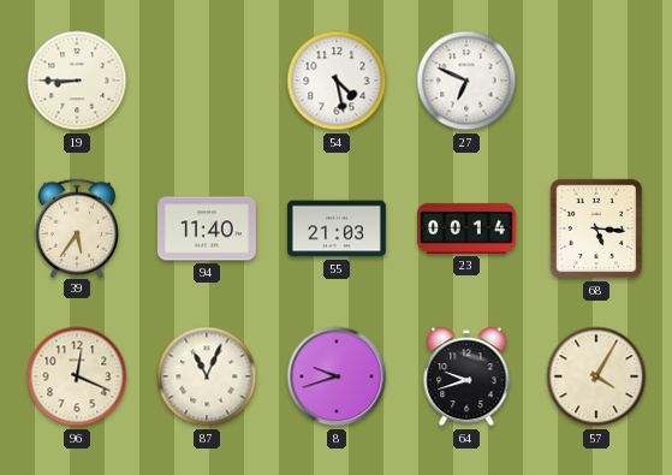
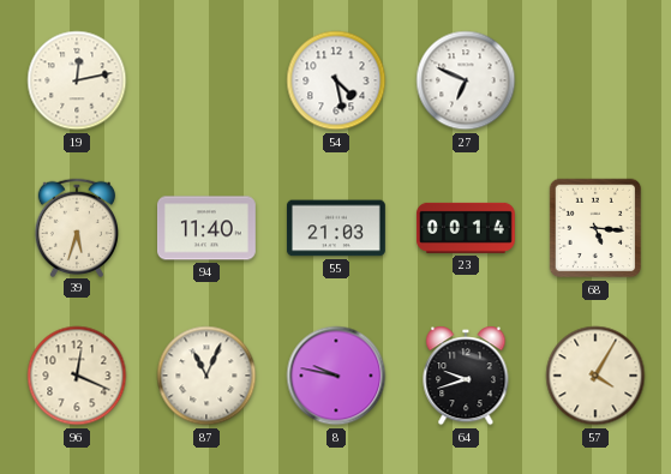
19: 8:45 -> 12:13 (77, 80)
39: 5:36 -> 5:33 (76, 227)
8: 9:42 -> 9:47 (336, 376)
